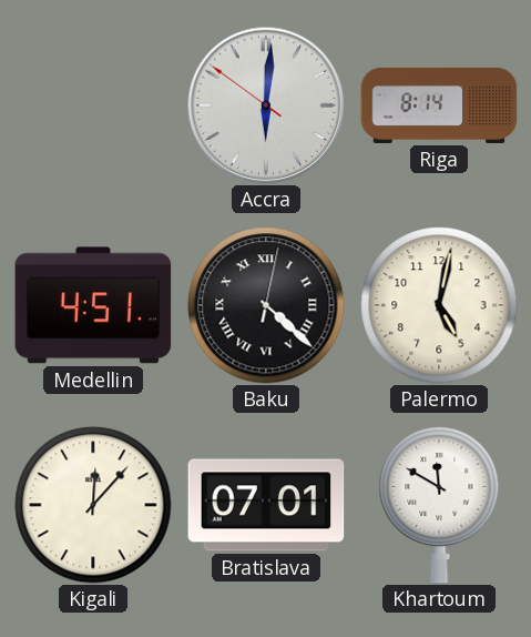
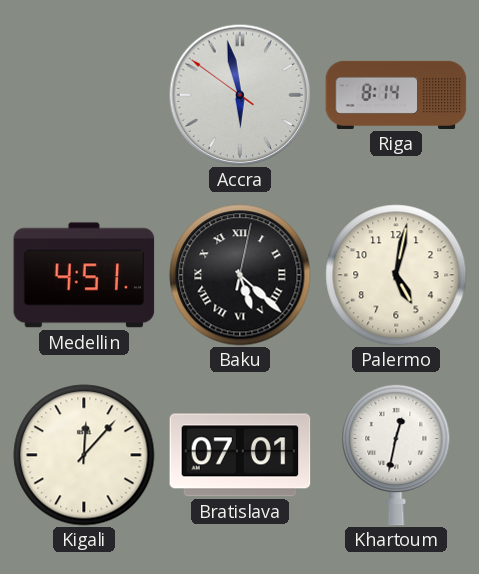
Accra: 6:00 -> 5:57 (240, 95)
Baku: 4:22 -> 5:22 (240, 275)
Khartoum: 11:50 -> 12:32 (396, 455)
